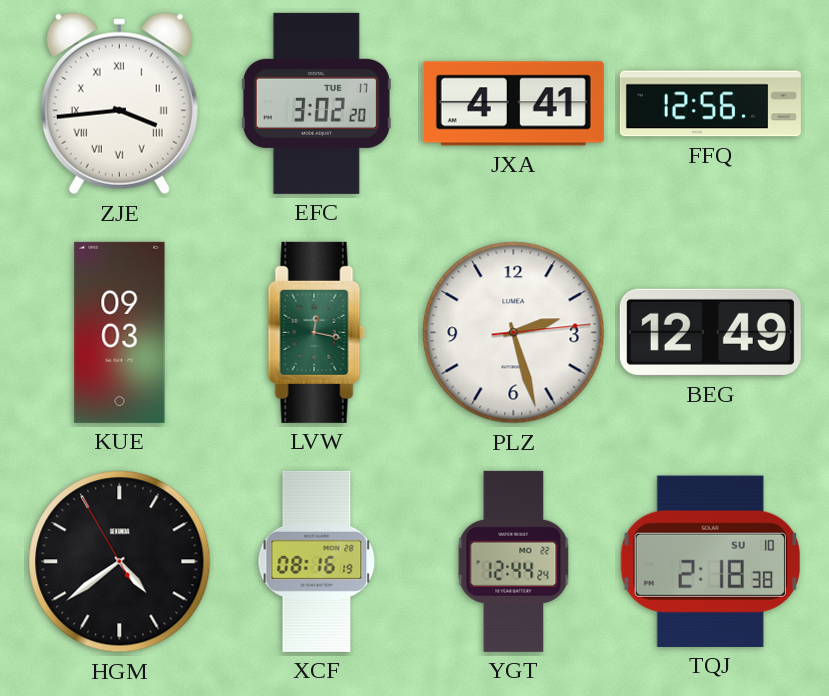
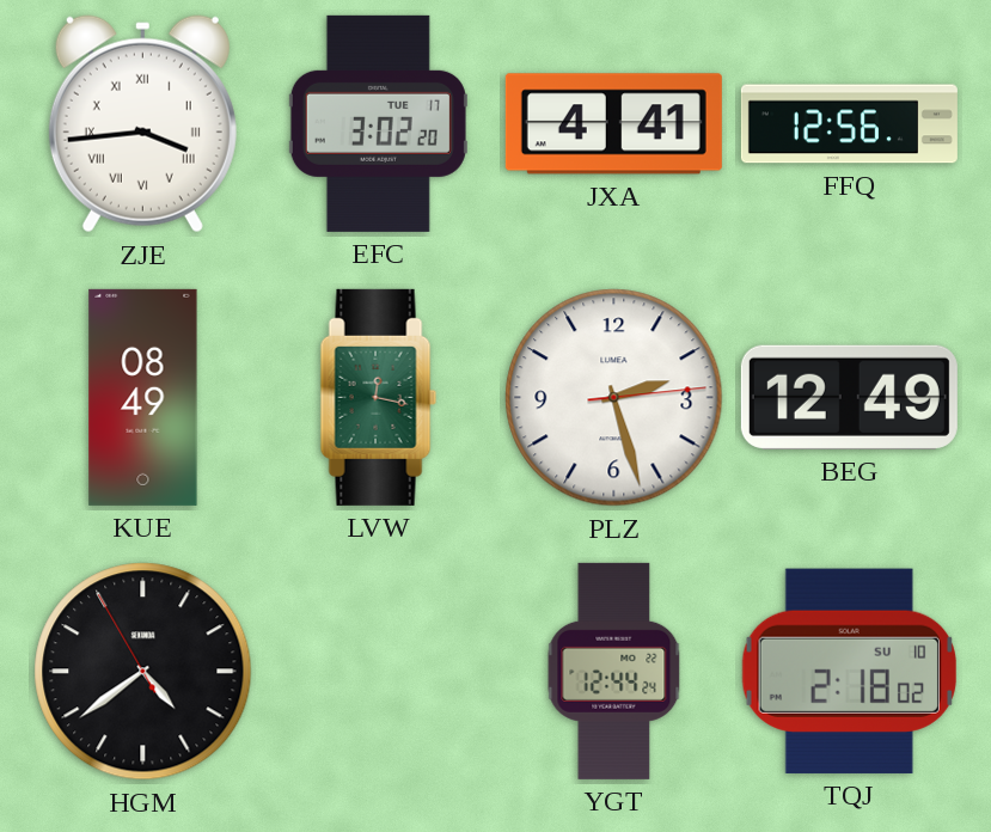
KUE: 09:03 -> 08:49 (143, 397)
XCF: 08:16 -> none (317, 561)
TQJ: 2:18:38 -> 2:18:02 (849, 671)
